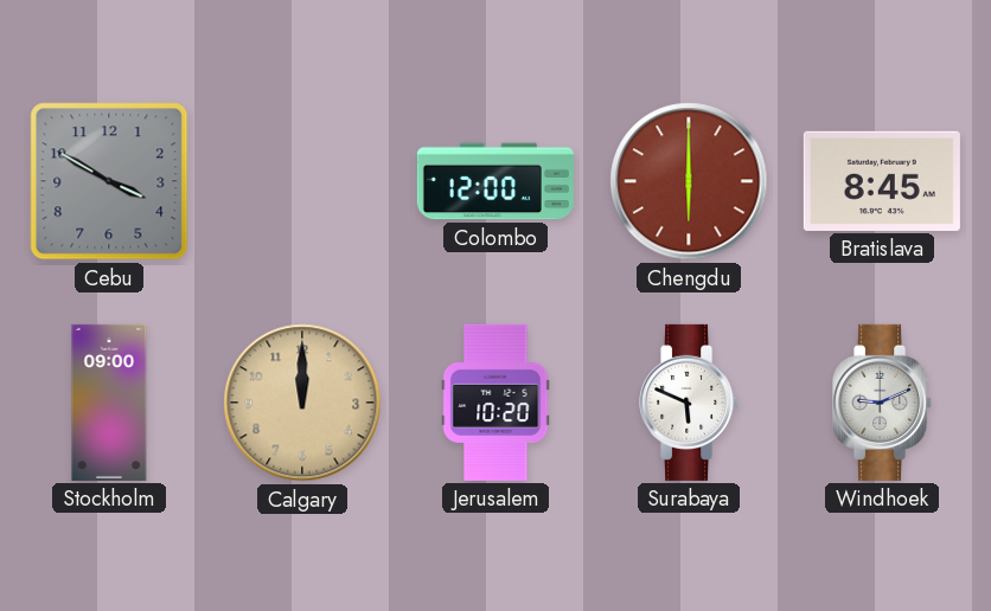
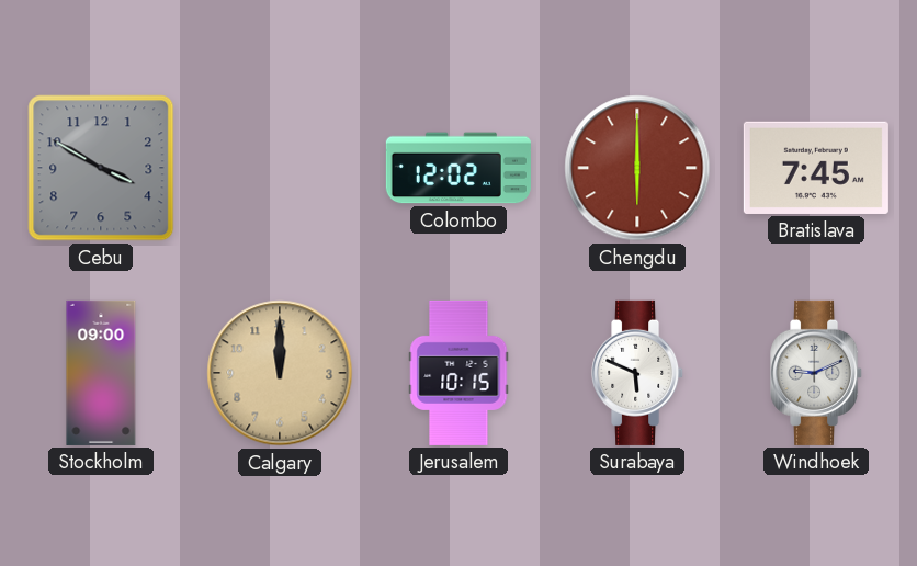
Colombo: 12:00 -> 12:02 (459, 168)
Bratislava: 8:45 -> 7:45 (816, 168)
Jerusalem: 10:20 -> 10:15 (459, 373)
